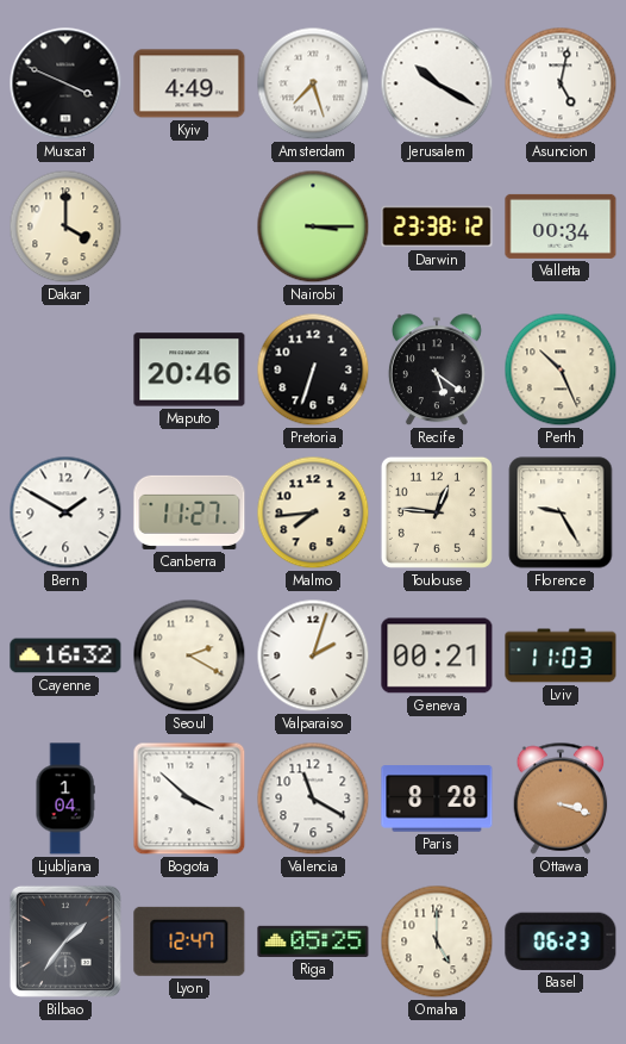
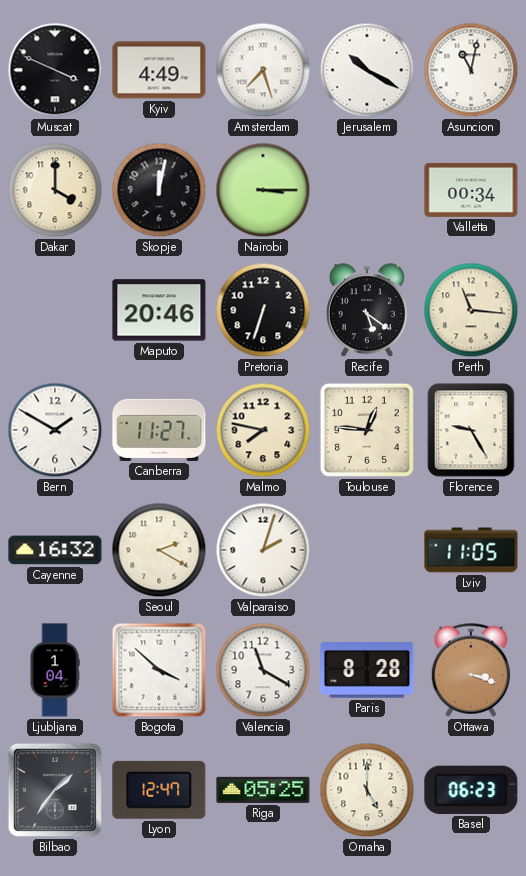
Asuncion: 5:02 -> 11:02 (471, 70)
Skopje: none -> 12:02 (159, 190)
Darwin: 23:38 -> none (437, 226)
Perth: 10:26 -> 11:16 (471, 310)
Malmo: 7:44 -> 7:47 (263, 430)
Geneva: 00:21 -> none (437, 655)
Lviv: 11:03 -> 11:05 (471, 550)
